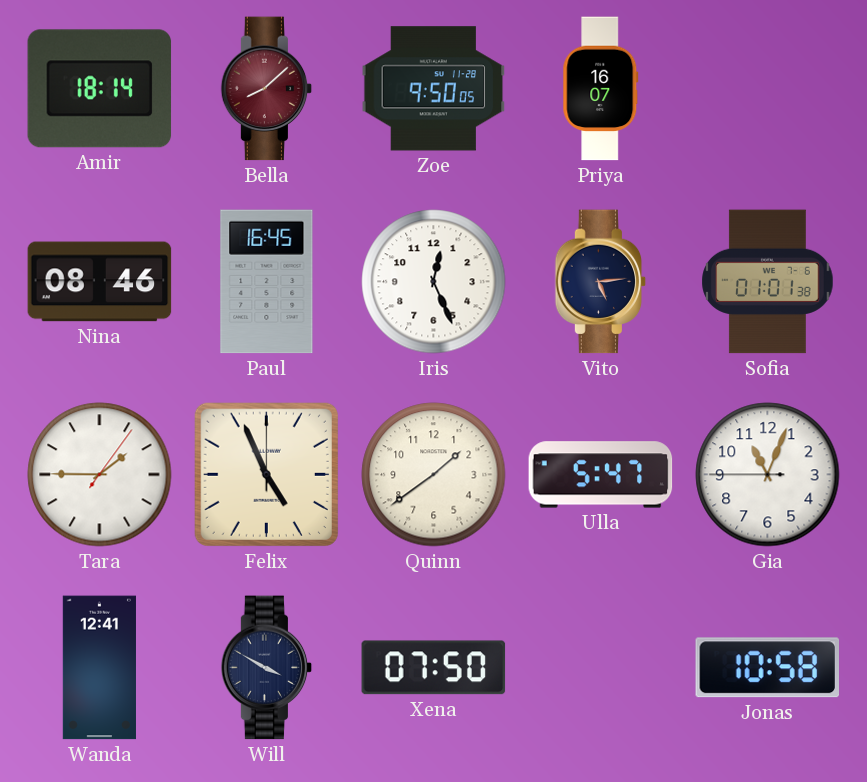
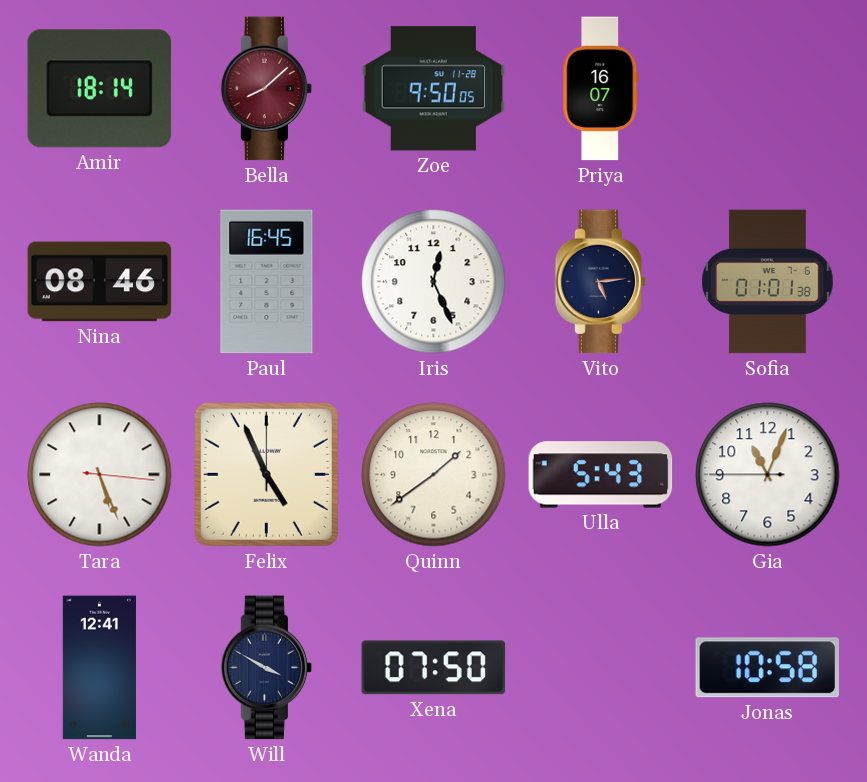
Tara: 1:45 -> 5:26 (100, 475)
Ulla: 5:47 -> 5:43 (601, 475)
